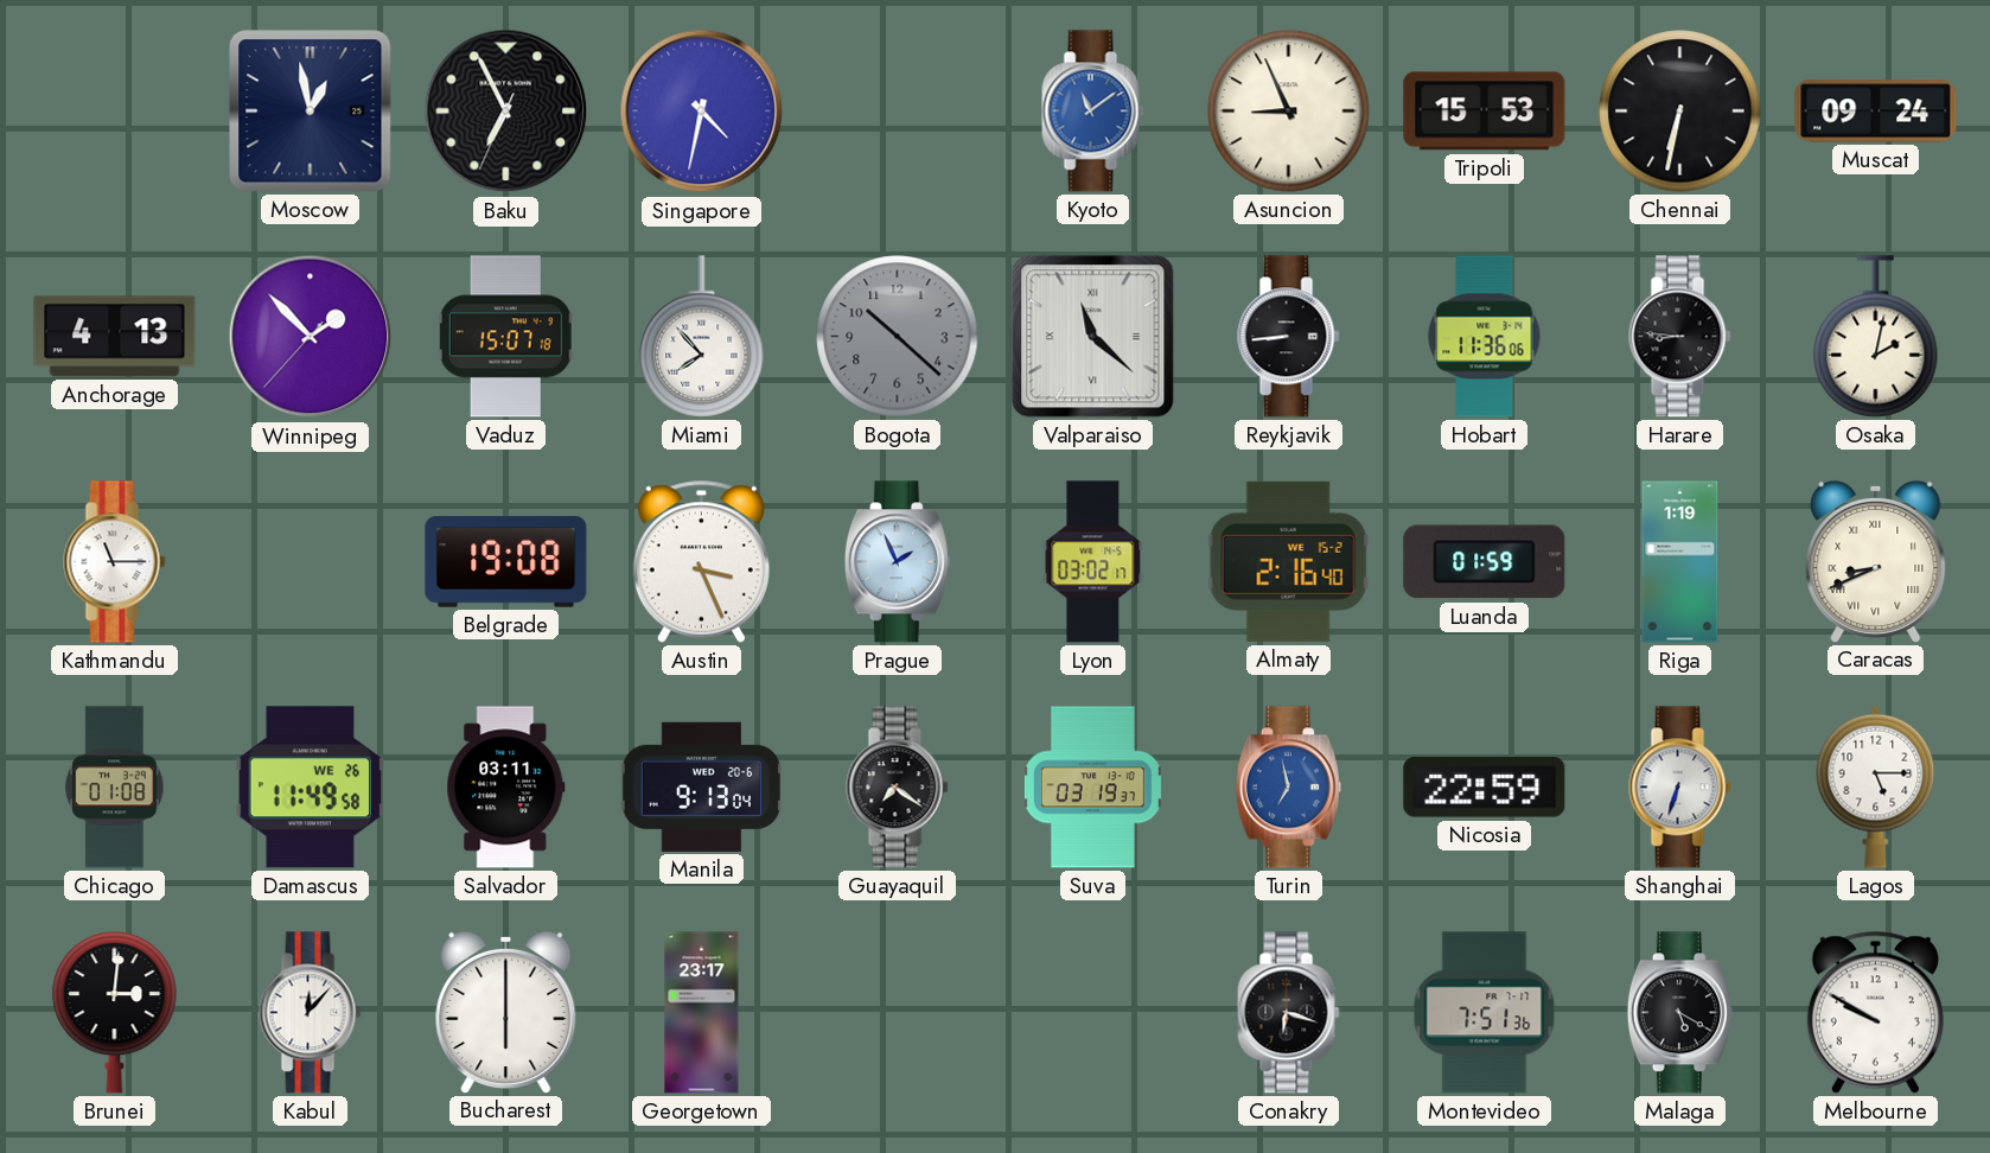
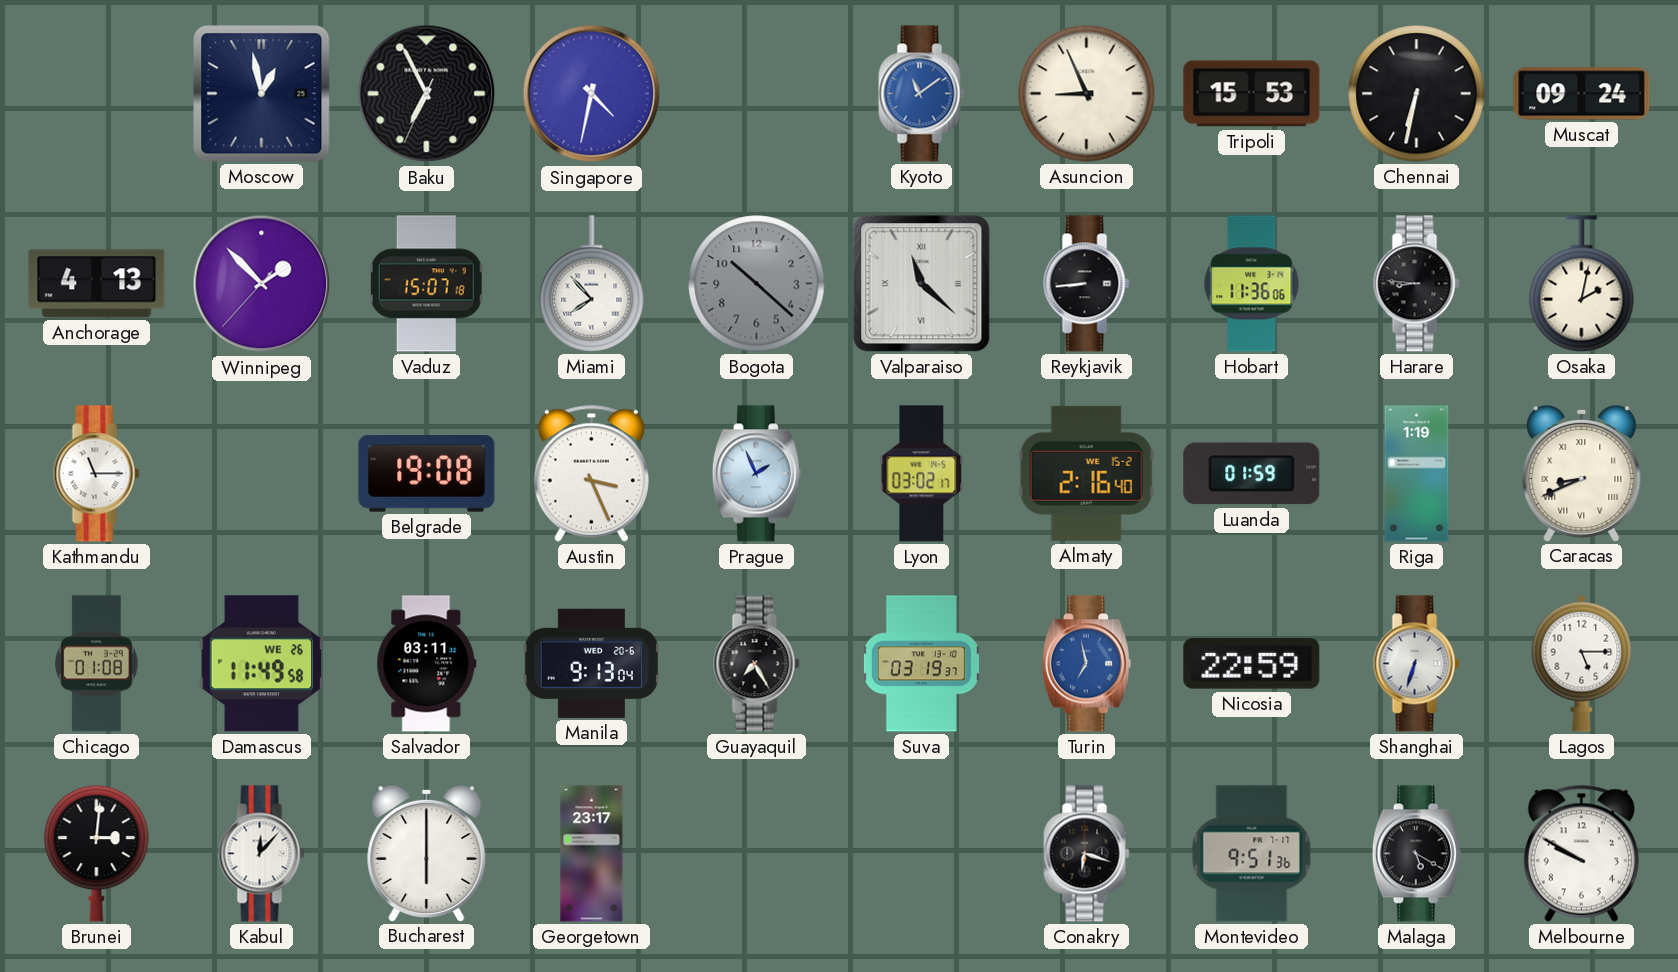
Guayaquil: 7:21 -> 7:25 (757, 664)
Montevideo: 7:51 -> 9:51 (1252, 854)
